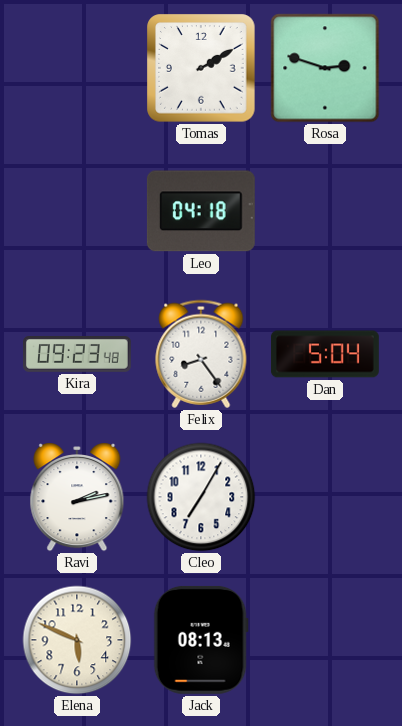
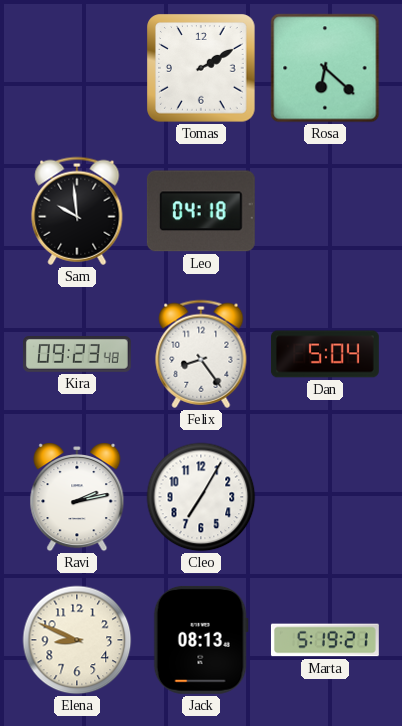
Rosa: 2:48 -> 6:22 (325, 68)
Sam: none -> 9:59 (77, 211)
Elena: 5:49 -> 8:49 (77, 640)
Marta: none -> 5:19 (325, 640)
